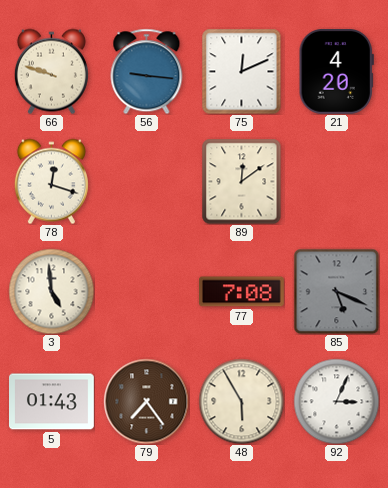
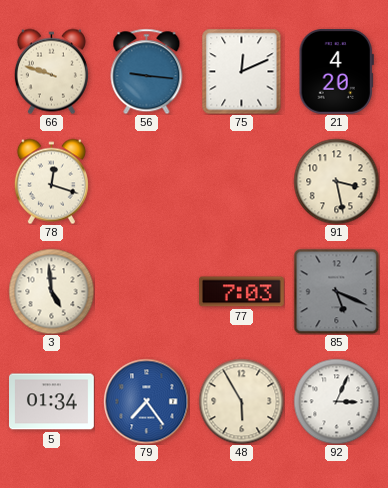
89: 12:09 -> none (242, 181)
91: none -> 3:28 (336, 181)
77: 7:08 -> 7:03 (241, 292)
5: 01:43 -> 01:34 (52, 402)
79 dial: brown -> blue (146, 401)
